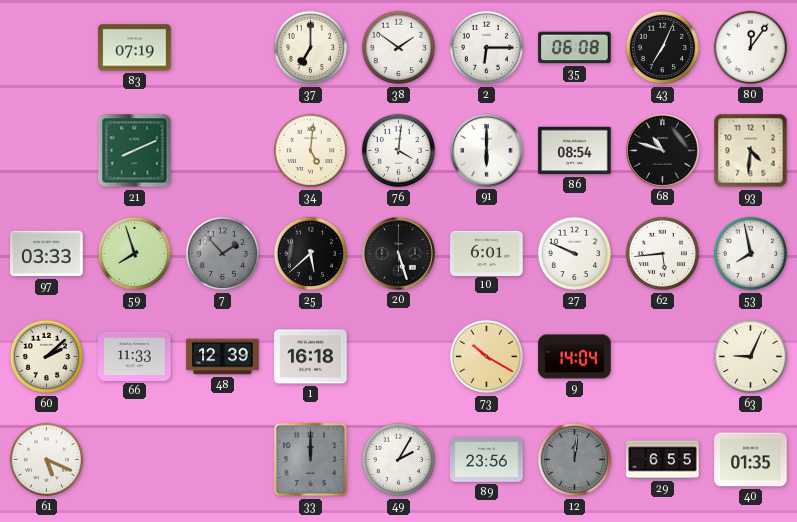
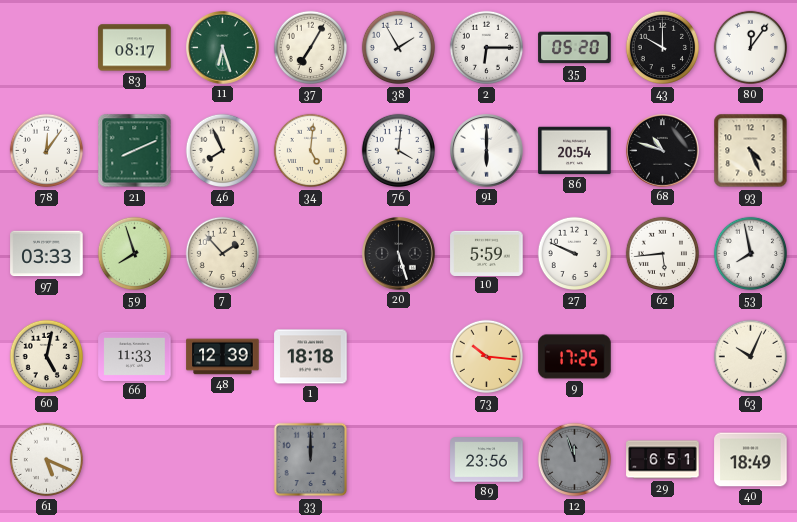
83: 07:19 -> 08:17 (135, 48)
11: none -> 6:27 (223, 48)
37: 7:00 -> 7:05 (311, 48)
38: 1:51 -> 1:55 (399, 48)
35: 06:08 -> 05:20 (575, 48)
43: 7:04 -> 10:00 (663, 48)
78: none -> 12:06 (47, 151)
46: none -> 7:56 (223, 151)
86: 08:54 -> 20:54 (575, 151)
93: 4:31 -> 4:26 (751, 151)
7 dial: grey -> cream (223, 254)
25: 5:38 -> none (311, 254)
10: 6:01 -> 5:59 (487, 253)
60: 2:08 -> 5:02 (47, 357)
1: 16:18 -> 18:18 (311, 357)
73: 10:20 -> 10:16 (487, 357)
9: 14:04 -> 17:25 (575, 357)
63: 9:04 -> 10:04 (751, 357)
49: 2:05 -> none (399, 460)
12: 12:01 -> 11:57 (575, 460)
29: 6:55 -> 6:51 (663, 460)
40: 01:35 -> 18:49 (751, 460)
